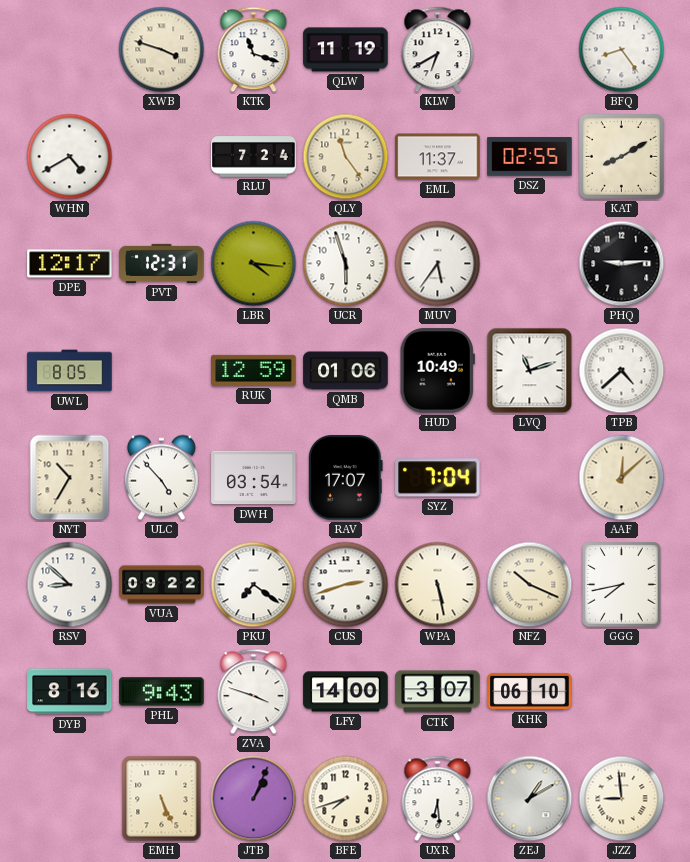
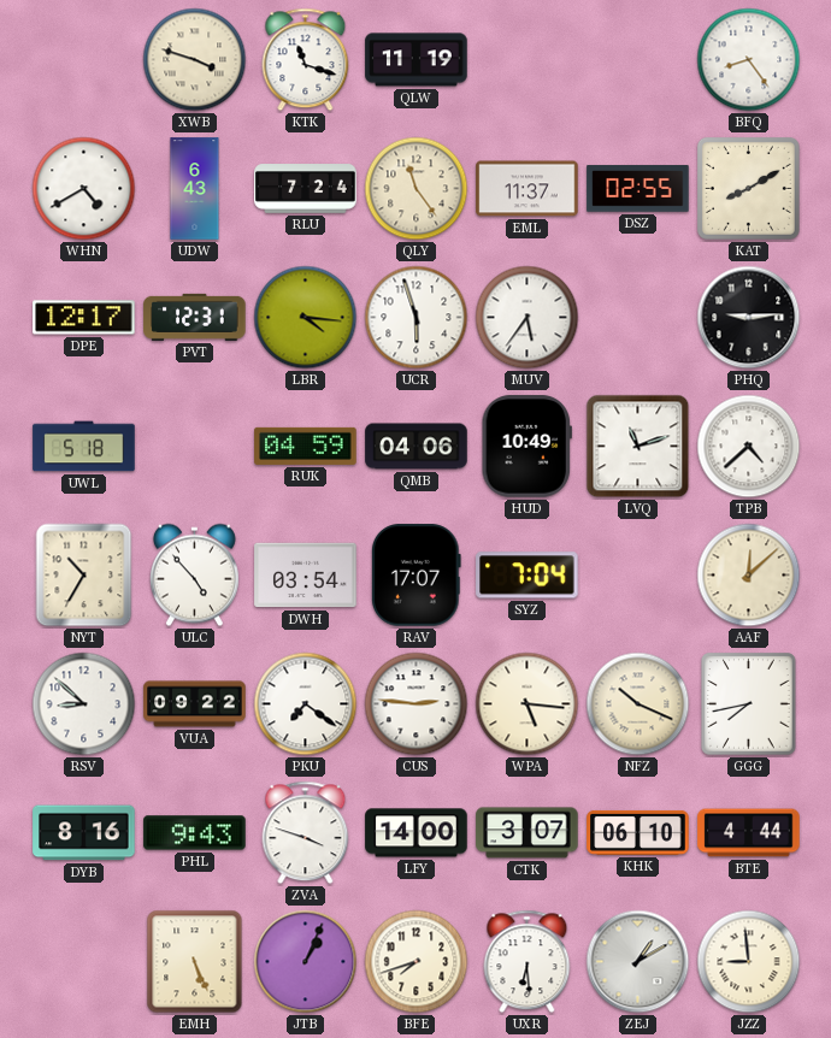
KLW: 6:40 -> none (438, 50)
UDW: none -> 6:43 (195, 189)
UWL: 8:05 -> 5:18 (84, 447)
RUK: 12:59 -> 04:59 (306, 446)
QMB: 01:06 -> 04:06 (417, 447)
CUS: 2:42 -> 2:46 (417, 704)
WPA: 5:28 -> 5:16 (528, 704)
BTE: none -> 4:44 (749, 833)
